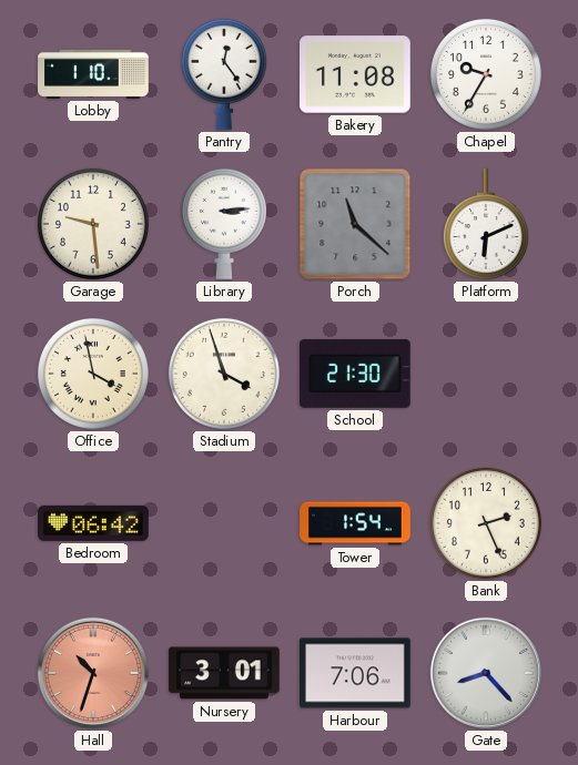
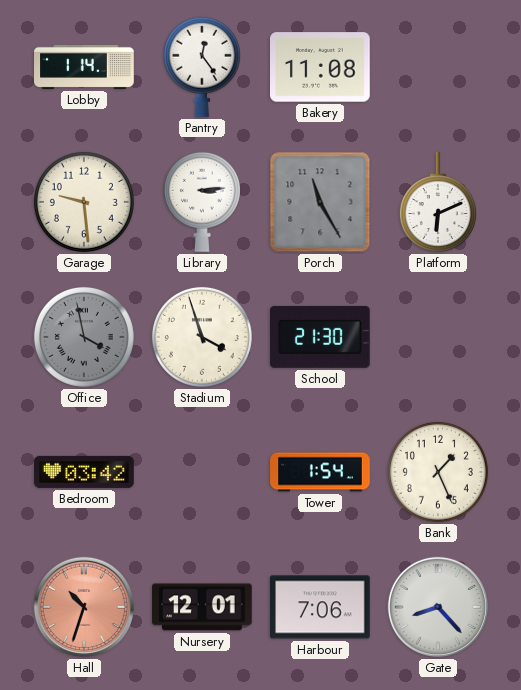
Lobby: 1:10 -> 1:14 (84, 67)
Chapel: 9:35 -> none (486, 74)
Porch: 11:22 -> 11:25 (320, 202)
Office dial: cream -> grey (84, 337)
Bedroom: 06:42 -> 03:42 (84, 472)
Bank: 2:26 -> 1:26 (438, 472)
Nursery: 3:01 -> 12:01 (202, 607)
